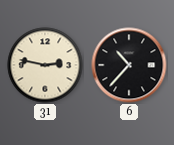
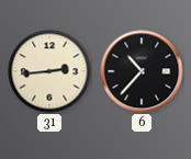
31: 2:47 -> 2:44 (49, 71)
